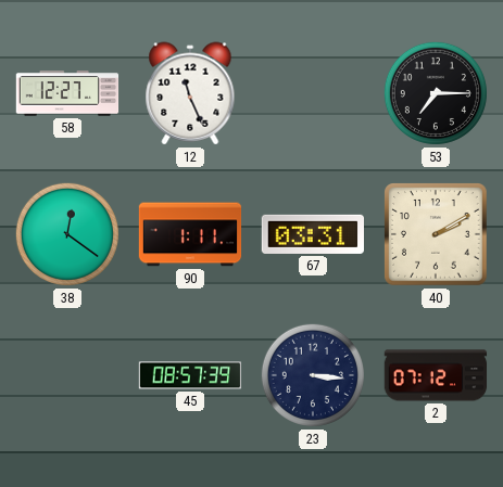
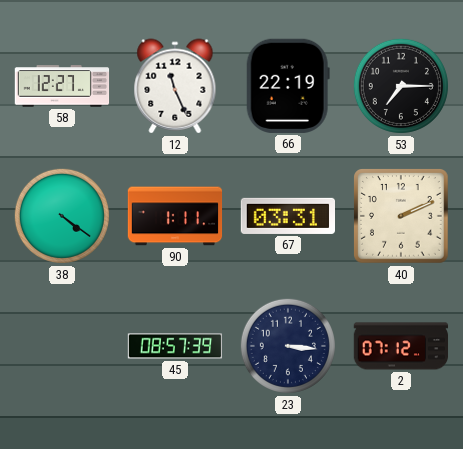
66: none -> 22:19 (288, 86)
38: 12:21 -> 4:21 (62, 216)
40: 2:10 -> 2:11 (402, 217)
